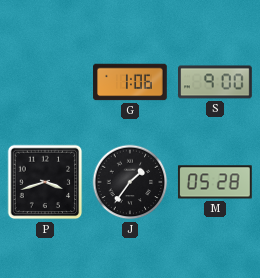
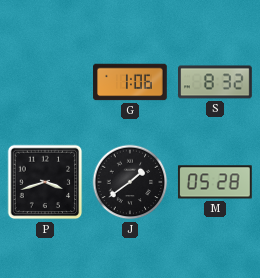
S: 9:00 -> 8:32 (215, 82)
J: 1:36 -> 1:39 (130, 182)
